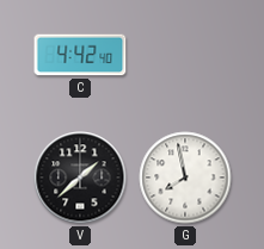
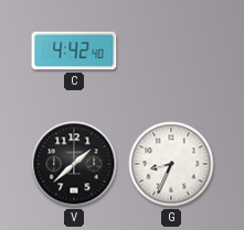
G: 7:58 -> 8:34 (171, 164)
